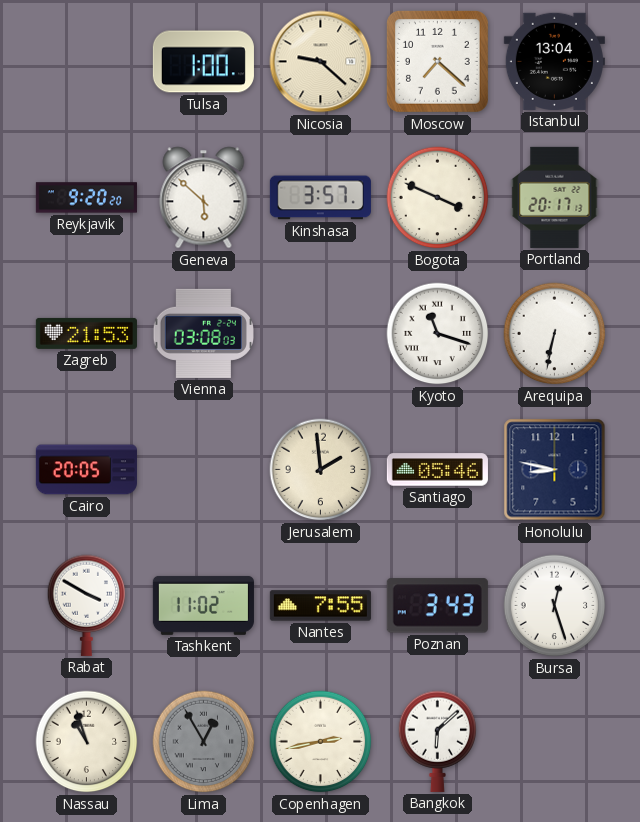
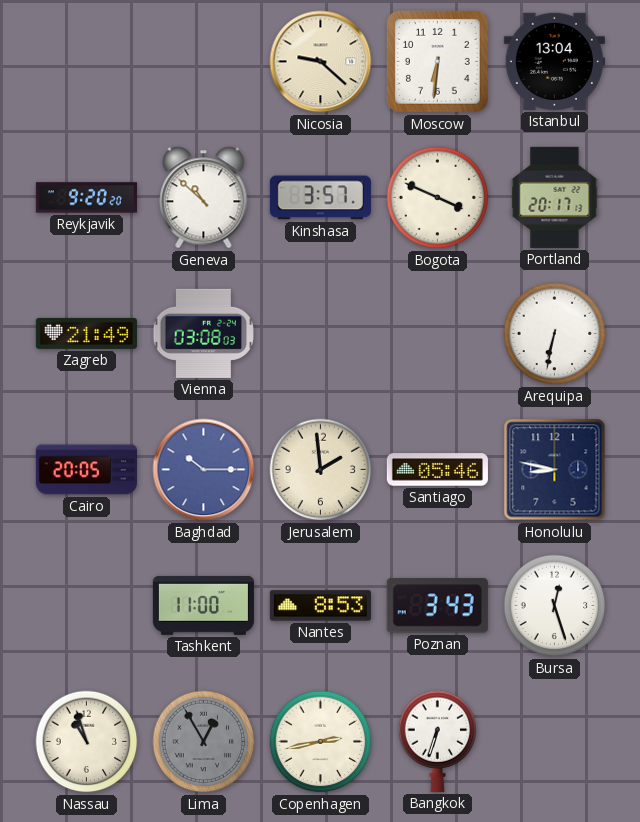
Tulsa: 1:00 -> none (203, 62)
Moscow: 7:22 -> 6:31 (437, 61)
Geneva: 5:52 -> 10:52 (204, 198)
Zagreb: 21:53 -> 21:49 (86, 333)
Kyoto: 11:18 -> none (438, 334)
Baghdad: none -> 10:15 (204, 470)
Rabat: 3:50 -> none (87, 605)
Tashkent: 11:02 -> 11:00 (203, 605)
Nantes: 7:55 -> 8:53 (320, 606)
Bangkok: 6:08 -> 6:33 (438, 741)
